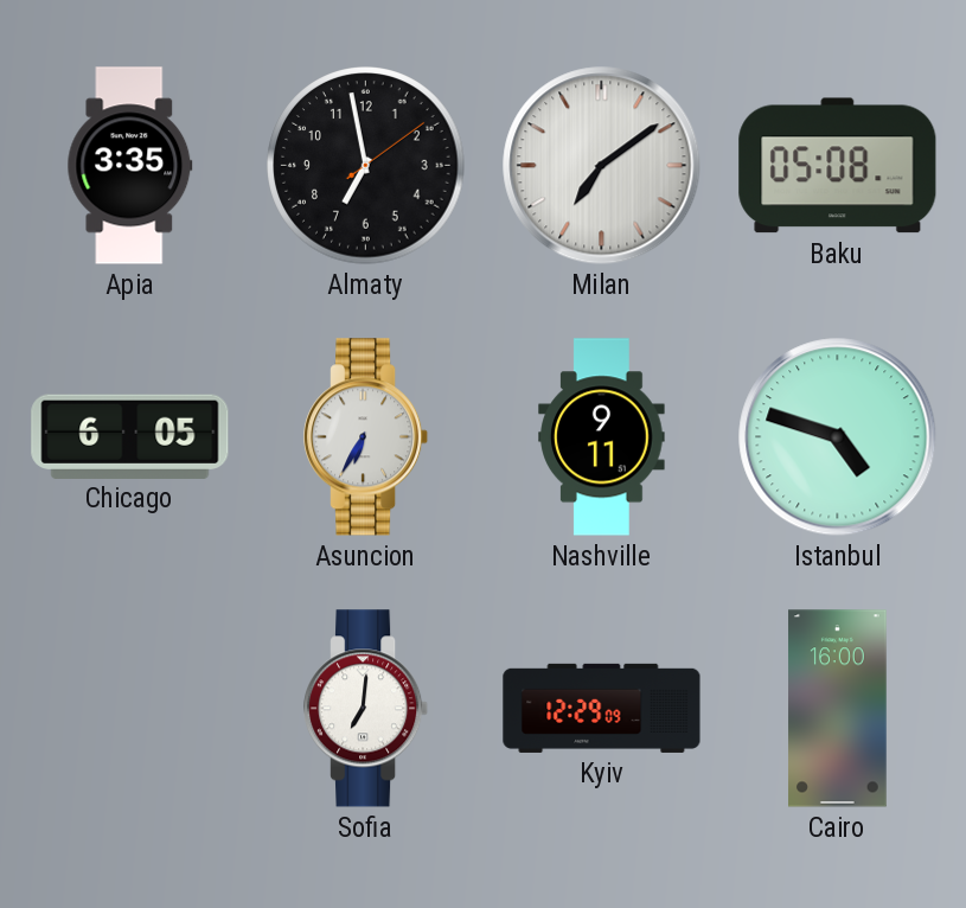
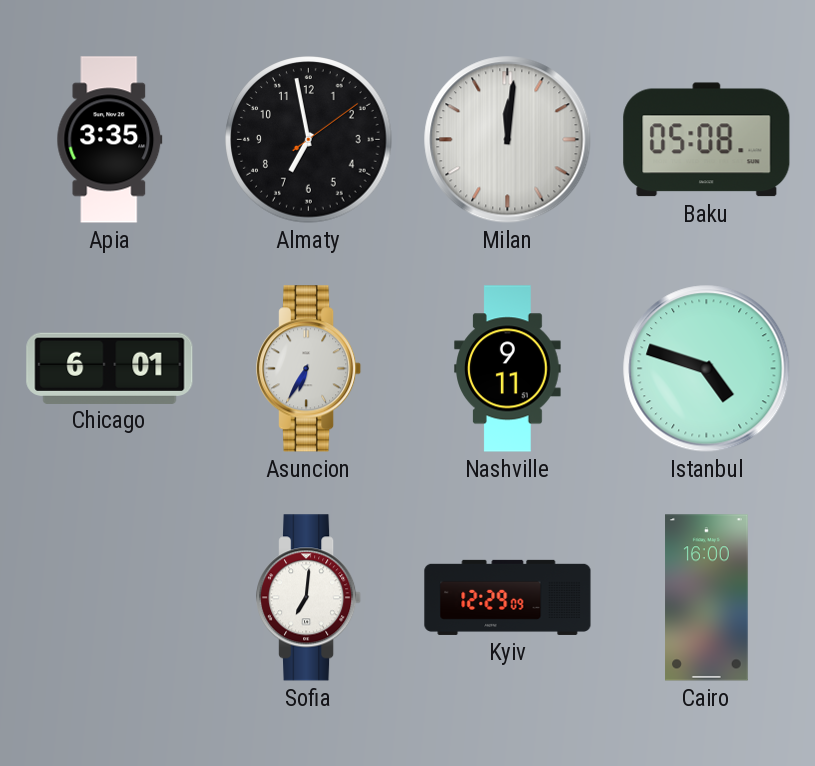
Milan: 7:09 -> 12:01 (508, 140)
Chicago: 6:05 -> 6:01 (110, 368)
